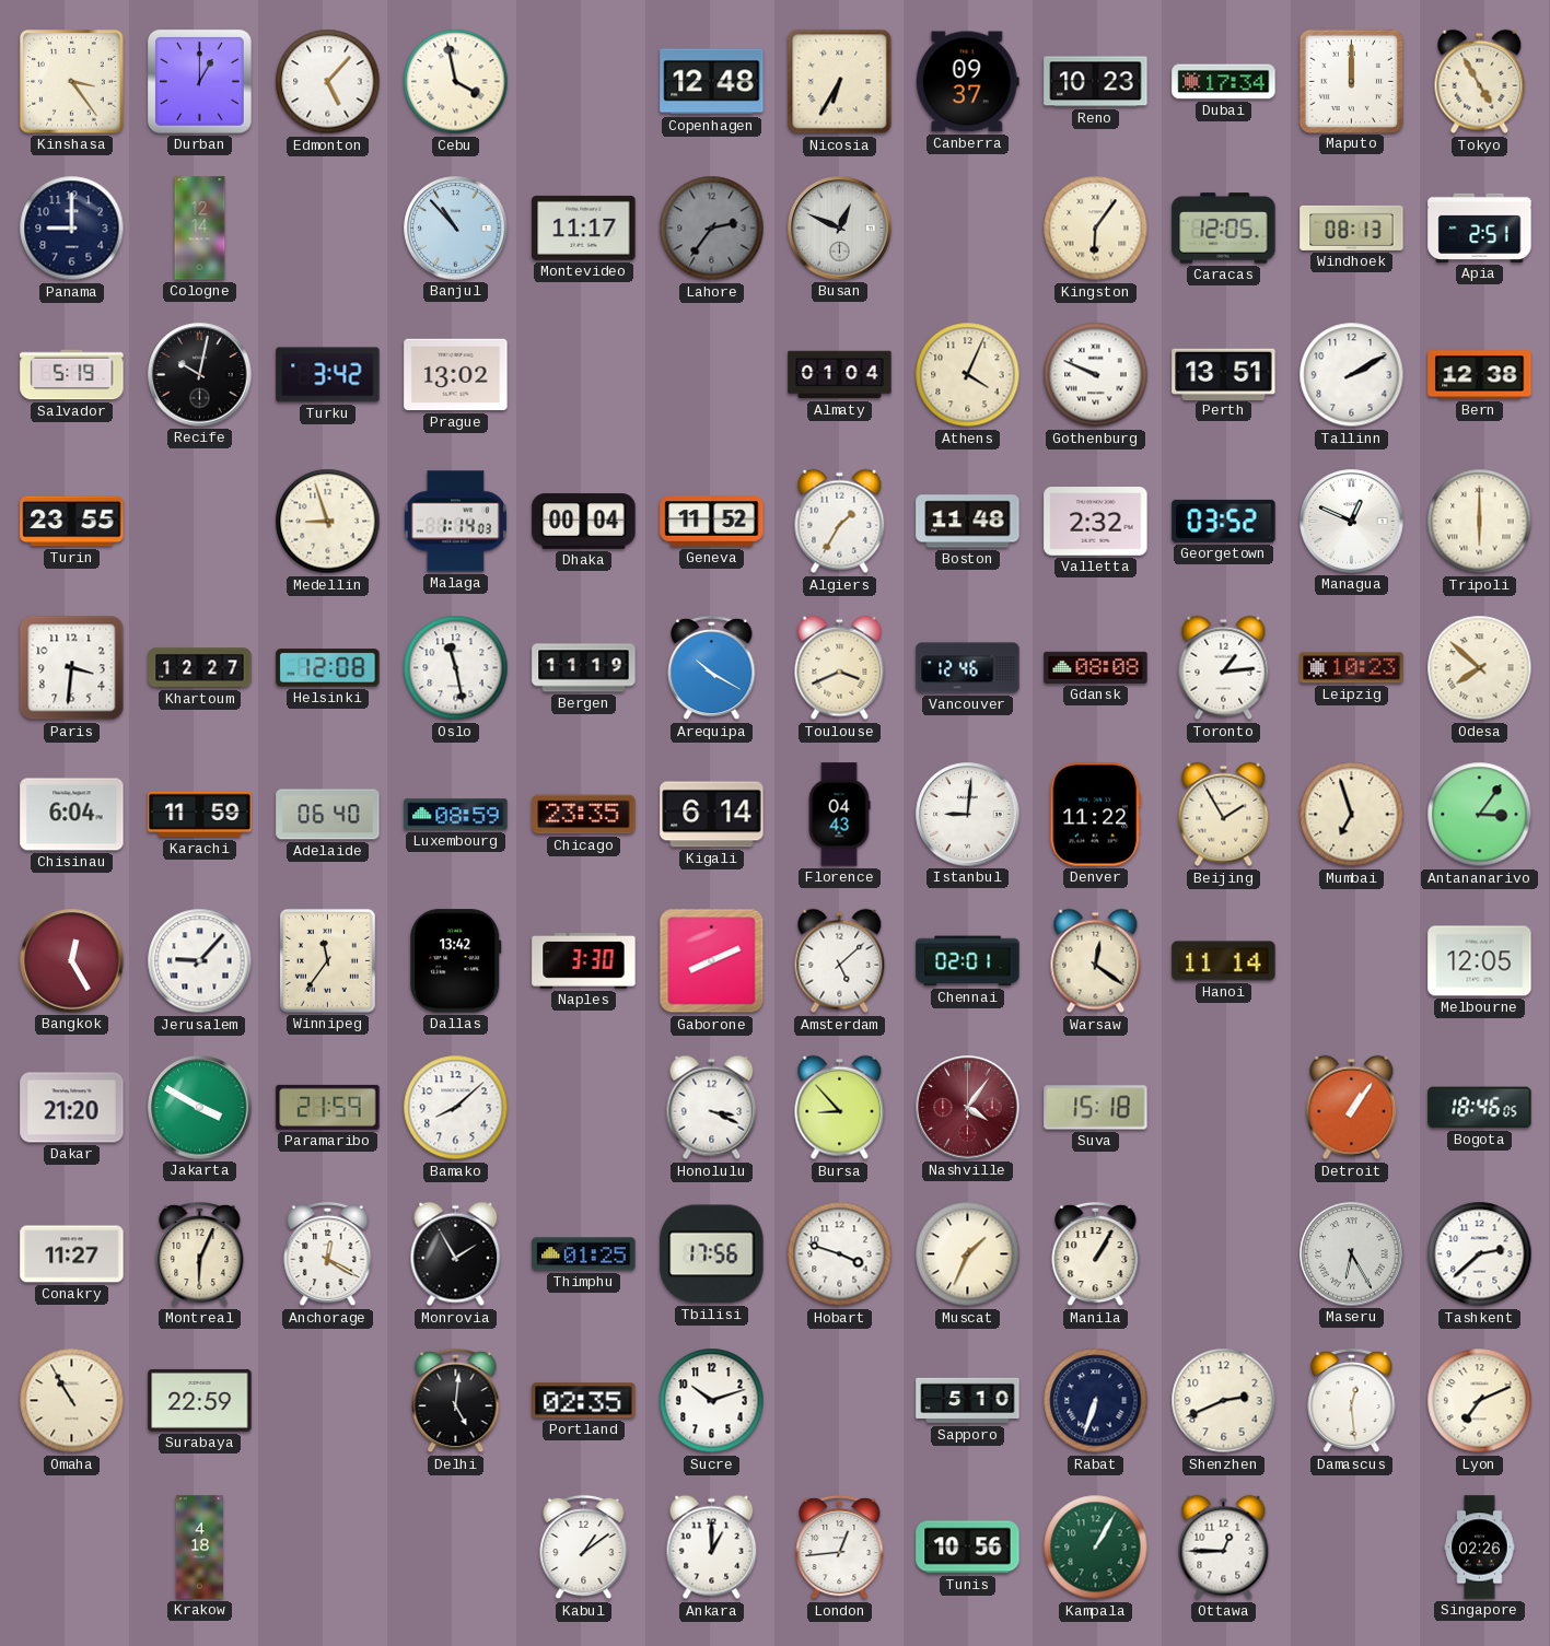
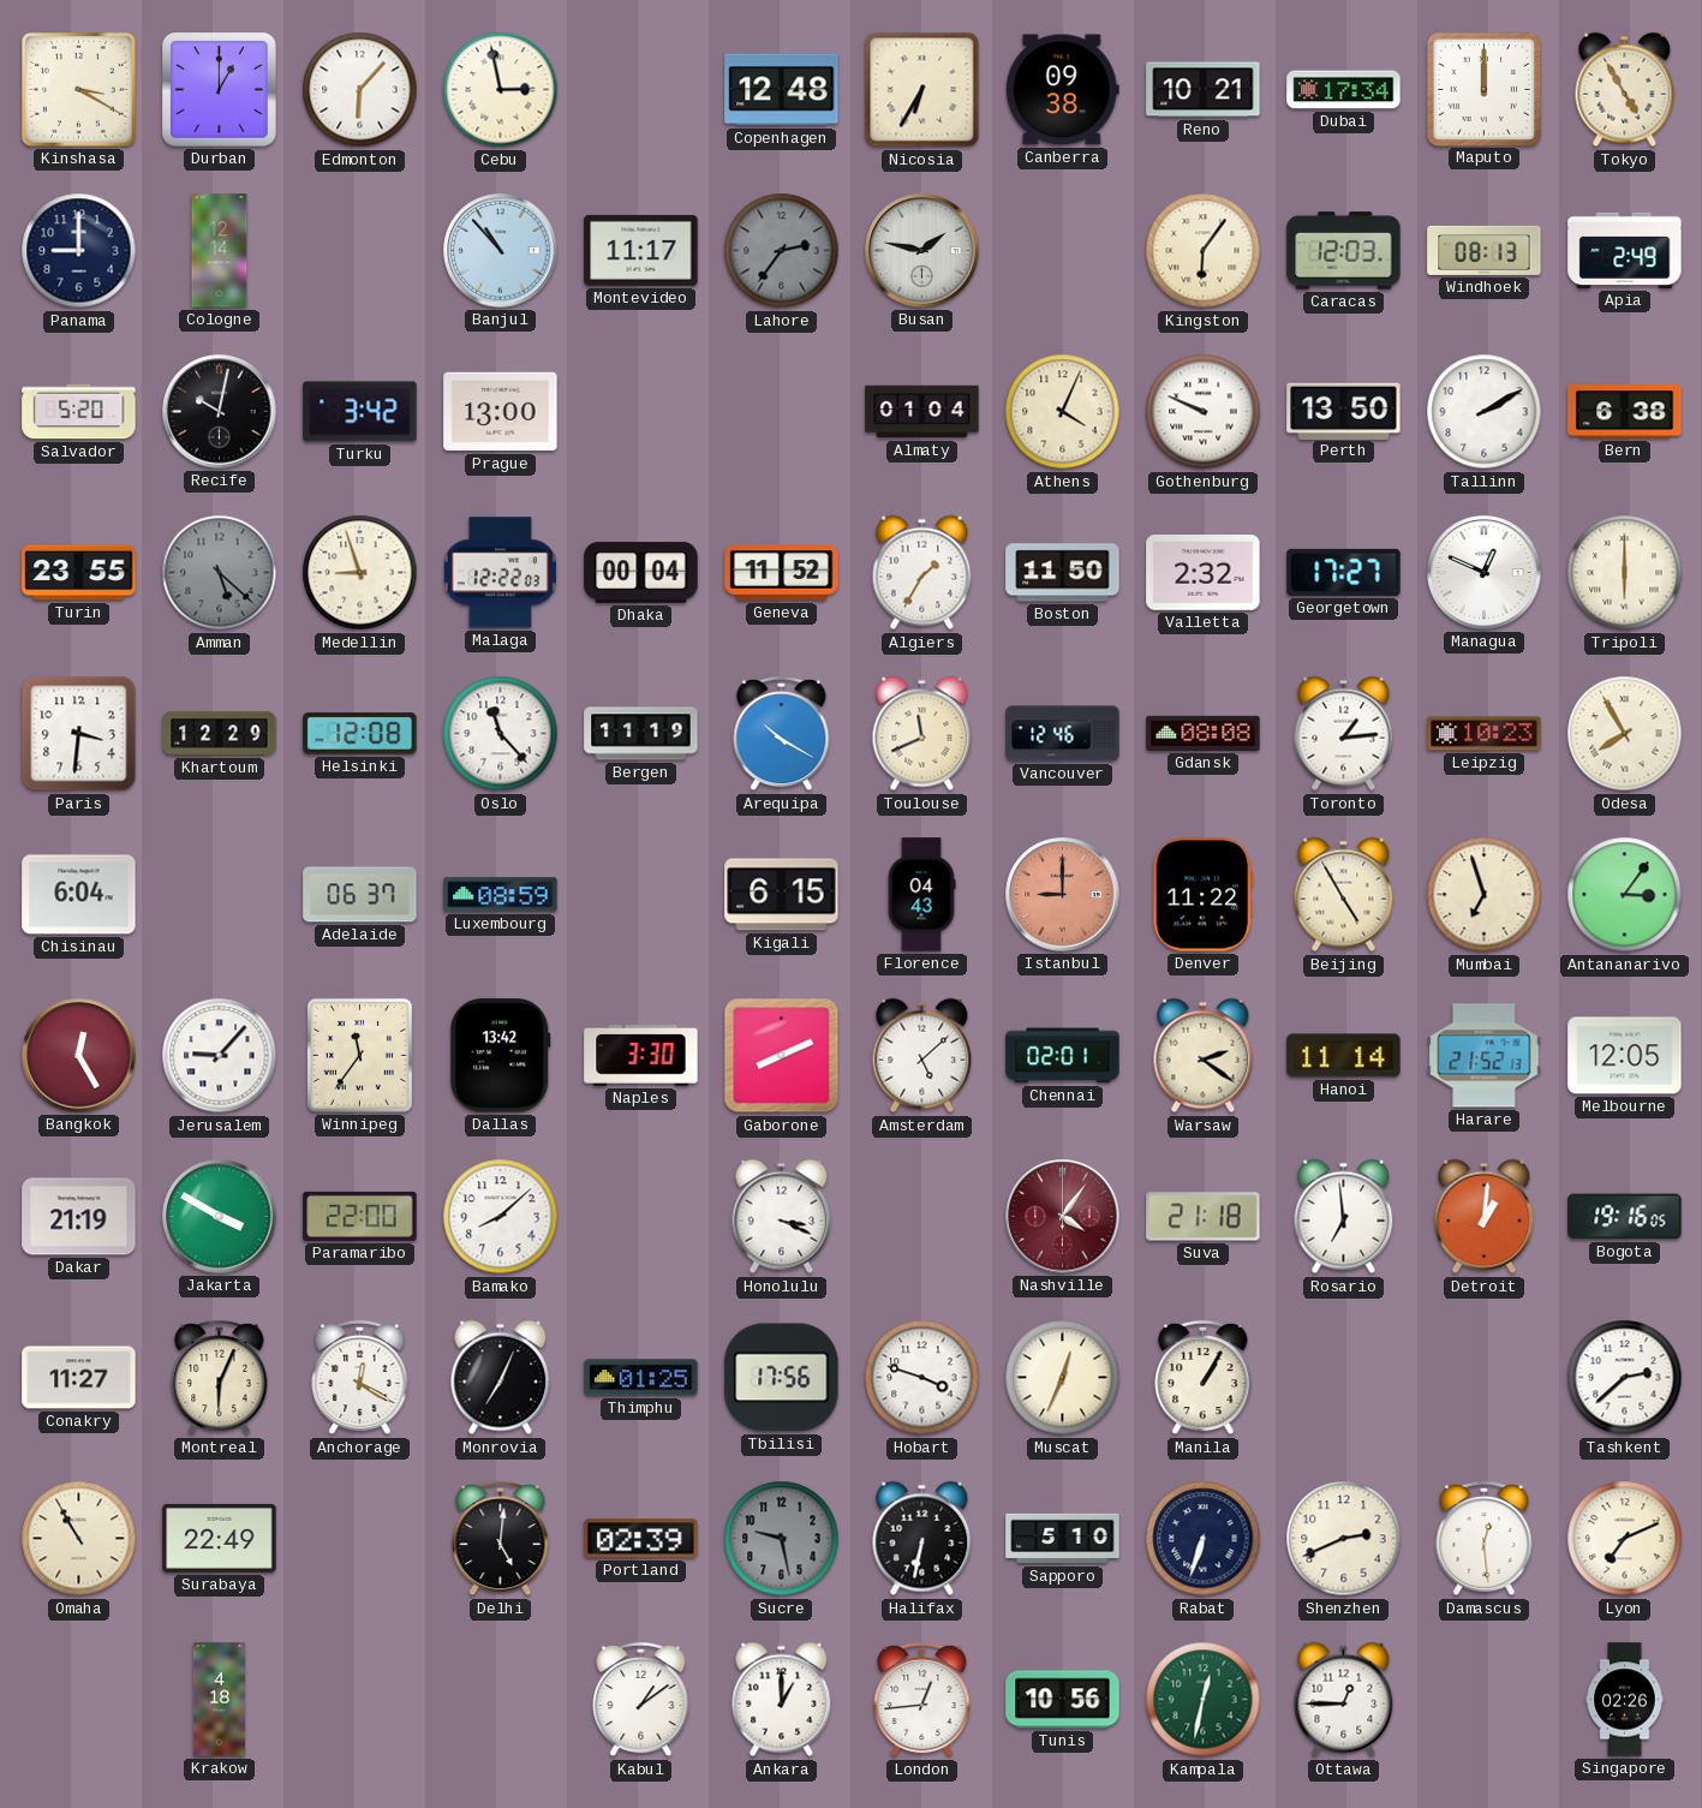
Kinshasa: 3:24 -> 3:20 (79, 90)
Edmonton: 5:07 -> 6:07 (360, 90)
Cebu: 3:58 -> 2:58 (501, 90)
Canberra: 09:37 -> 09:38 (1062, 90)
Reno: 10:23 -> 10:21 (1204, 90)
Busan: 12:49 -> 1:47 (922, 251)
Caracas: 12:05 -> 12:03 (1344, 251)
Apia: 2:51 -> 2:49 (1625, 250)
Salvador: 5:19 -> 5:20 (79, 412)
Prague: 13:02 -> 13:00 (501, 412)
Perth: 13:51 -> 13:50 (1344, 411)
Bern: 12:38 -> 6:38 (1625, 412)
Amman: none -> 5:22 (220, 573)
Malaga: 1:14 -> 12:22 (500, 573)
Boston: 11:48 -> 11:50 (1063, 573)
Georgetown: 03:52 -> 17:27 (1344, 572)
Khartoum: 12:27 -> 12:29 (220, 734)
Oslo: 11:28 -> 11:23 (501, 734)
Toulouse: 3:41 -> 11:41 (922, 734)
Odesa: 7:52 -> 7:55 (1625, 734)
Karachi: 11:59 -> none (200, 815)
Adelaide: 06:40 -> 06:37 (360, 895)
Chicago: 23:35 -> none (584, 815)
Kigali: 6:14 -> 6:15 (782, 895)
Istanbul: 9:01 -> 9:00 (1063, 895)
Istanbul dial: white -> salmon (1063, 895)
Beijing: 1:55 -> 4:55 (1344, 895)
Warsaw: 12:21 -> 2:21 (1204, 1056)
Harare: none -> 21:52 (1485, 1056)
Dakar: 21:20 -> 21:19 (79, 1217)
Paramaribo: 21:59 -> 22:00 (360, 1216)
Bursa: 8:53 -> none (840, 1108)
Suva: 15:18 -> 21:18 (1204, 1217)
Rosario: none -> 6:59 (1344, 1217)
Detroit: 1:06 -> 1:01 (1485, 1217)
Bogota: 18:46 -> 19:16 (1625, 1217)
Monrovia: 1:55 -> 7:04 (501, 1378)
Muscat: 1:34 -> 12:34 (1063, 1378)
Maseru: 6:25 -> none (1352, 1254)
Surabaya: 22:59 -> 22:49 (220, 1538)
Portland: 02:35 -> 02:39 (641, 1539)
Sucre: 10:12 -> 9:28 (782, 1539)
Sucre dial: white -> grey (782, 1539)
Halifax: none -> 6:32 (922, 1539)
Kampala: 1:05 -> 12:32 (1204, 1700)
